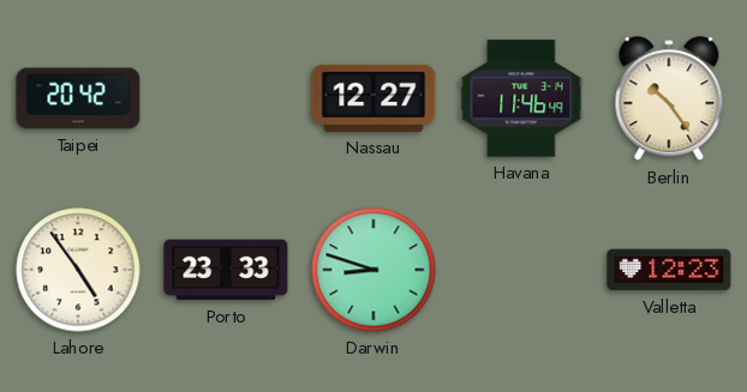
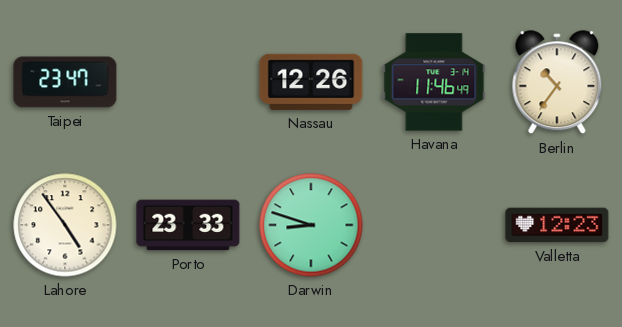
Taipei: 20:42 -> 23:47 (65, 82)
Nassau: 12:27 -> 12:26 (311, 82)
Berlin: 10:24 -> 10:36 (557, 83)
